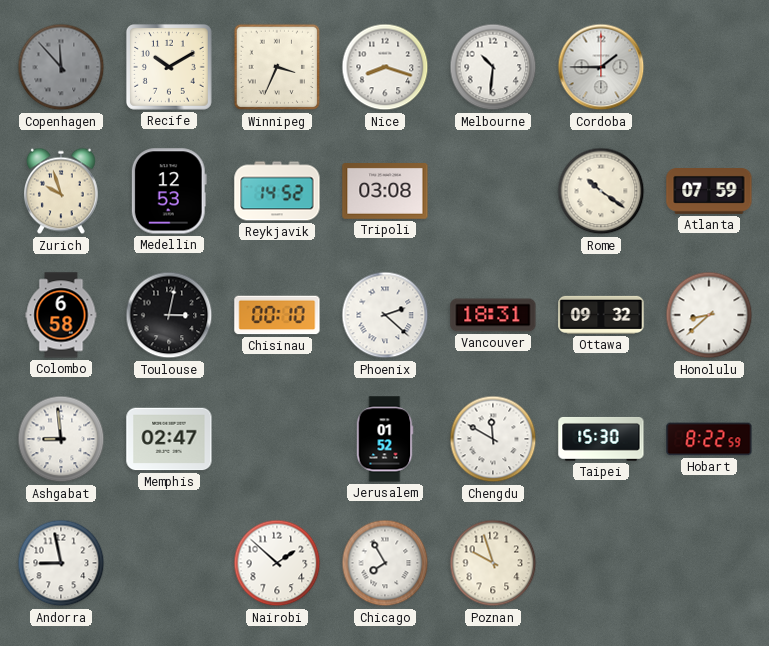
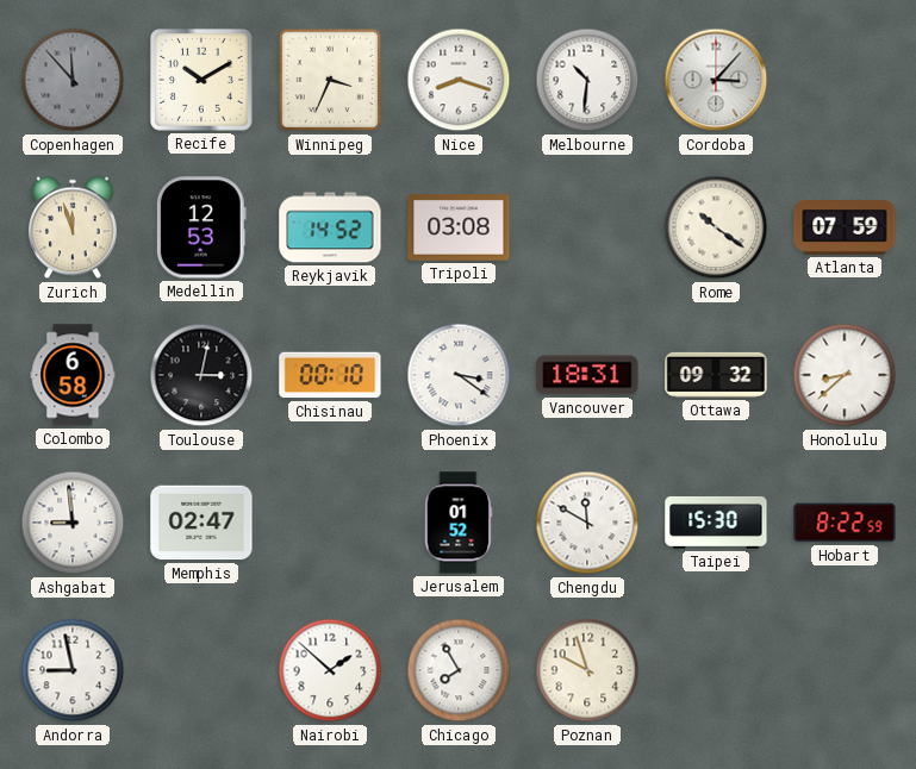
Cordoba: 1:45 -> 3:07 (716, 80)
Zurich: 9:57 -> 11:57 (74, 227)
Phoenix: 2:22 -> 3:21 (459, 375)
